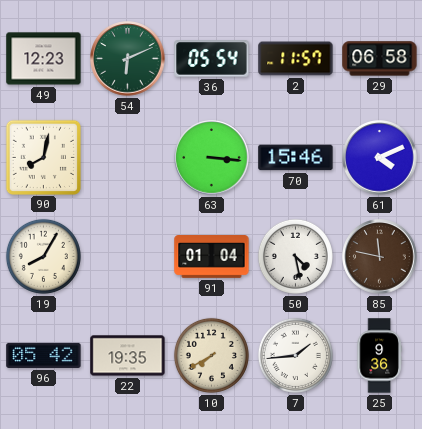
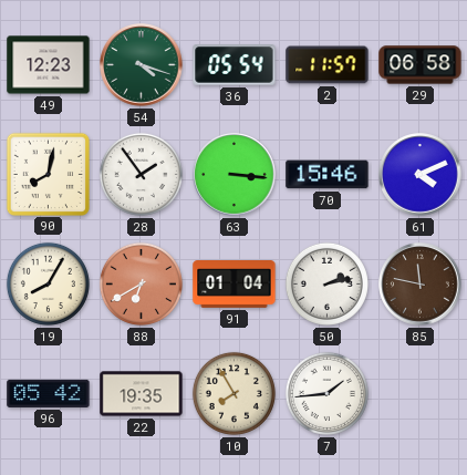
54: 6:11 -> 4:18 (142, 65)
28: none -> 1:54 (141, 174)
88: none -> 6:40 (141, 283)
50: 4:28 -> 2:13 (326, 283)
10: 7:40 -> 7:55 (233, 393)
25: 9:36 -> none (379, 356)
